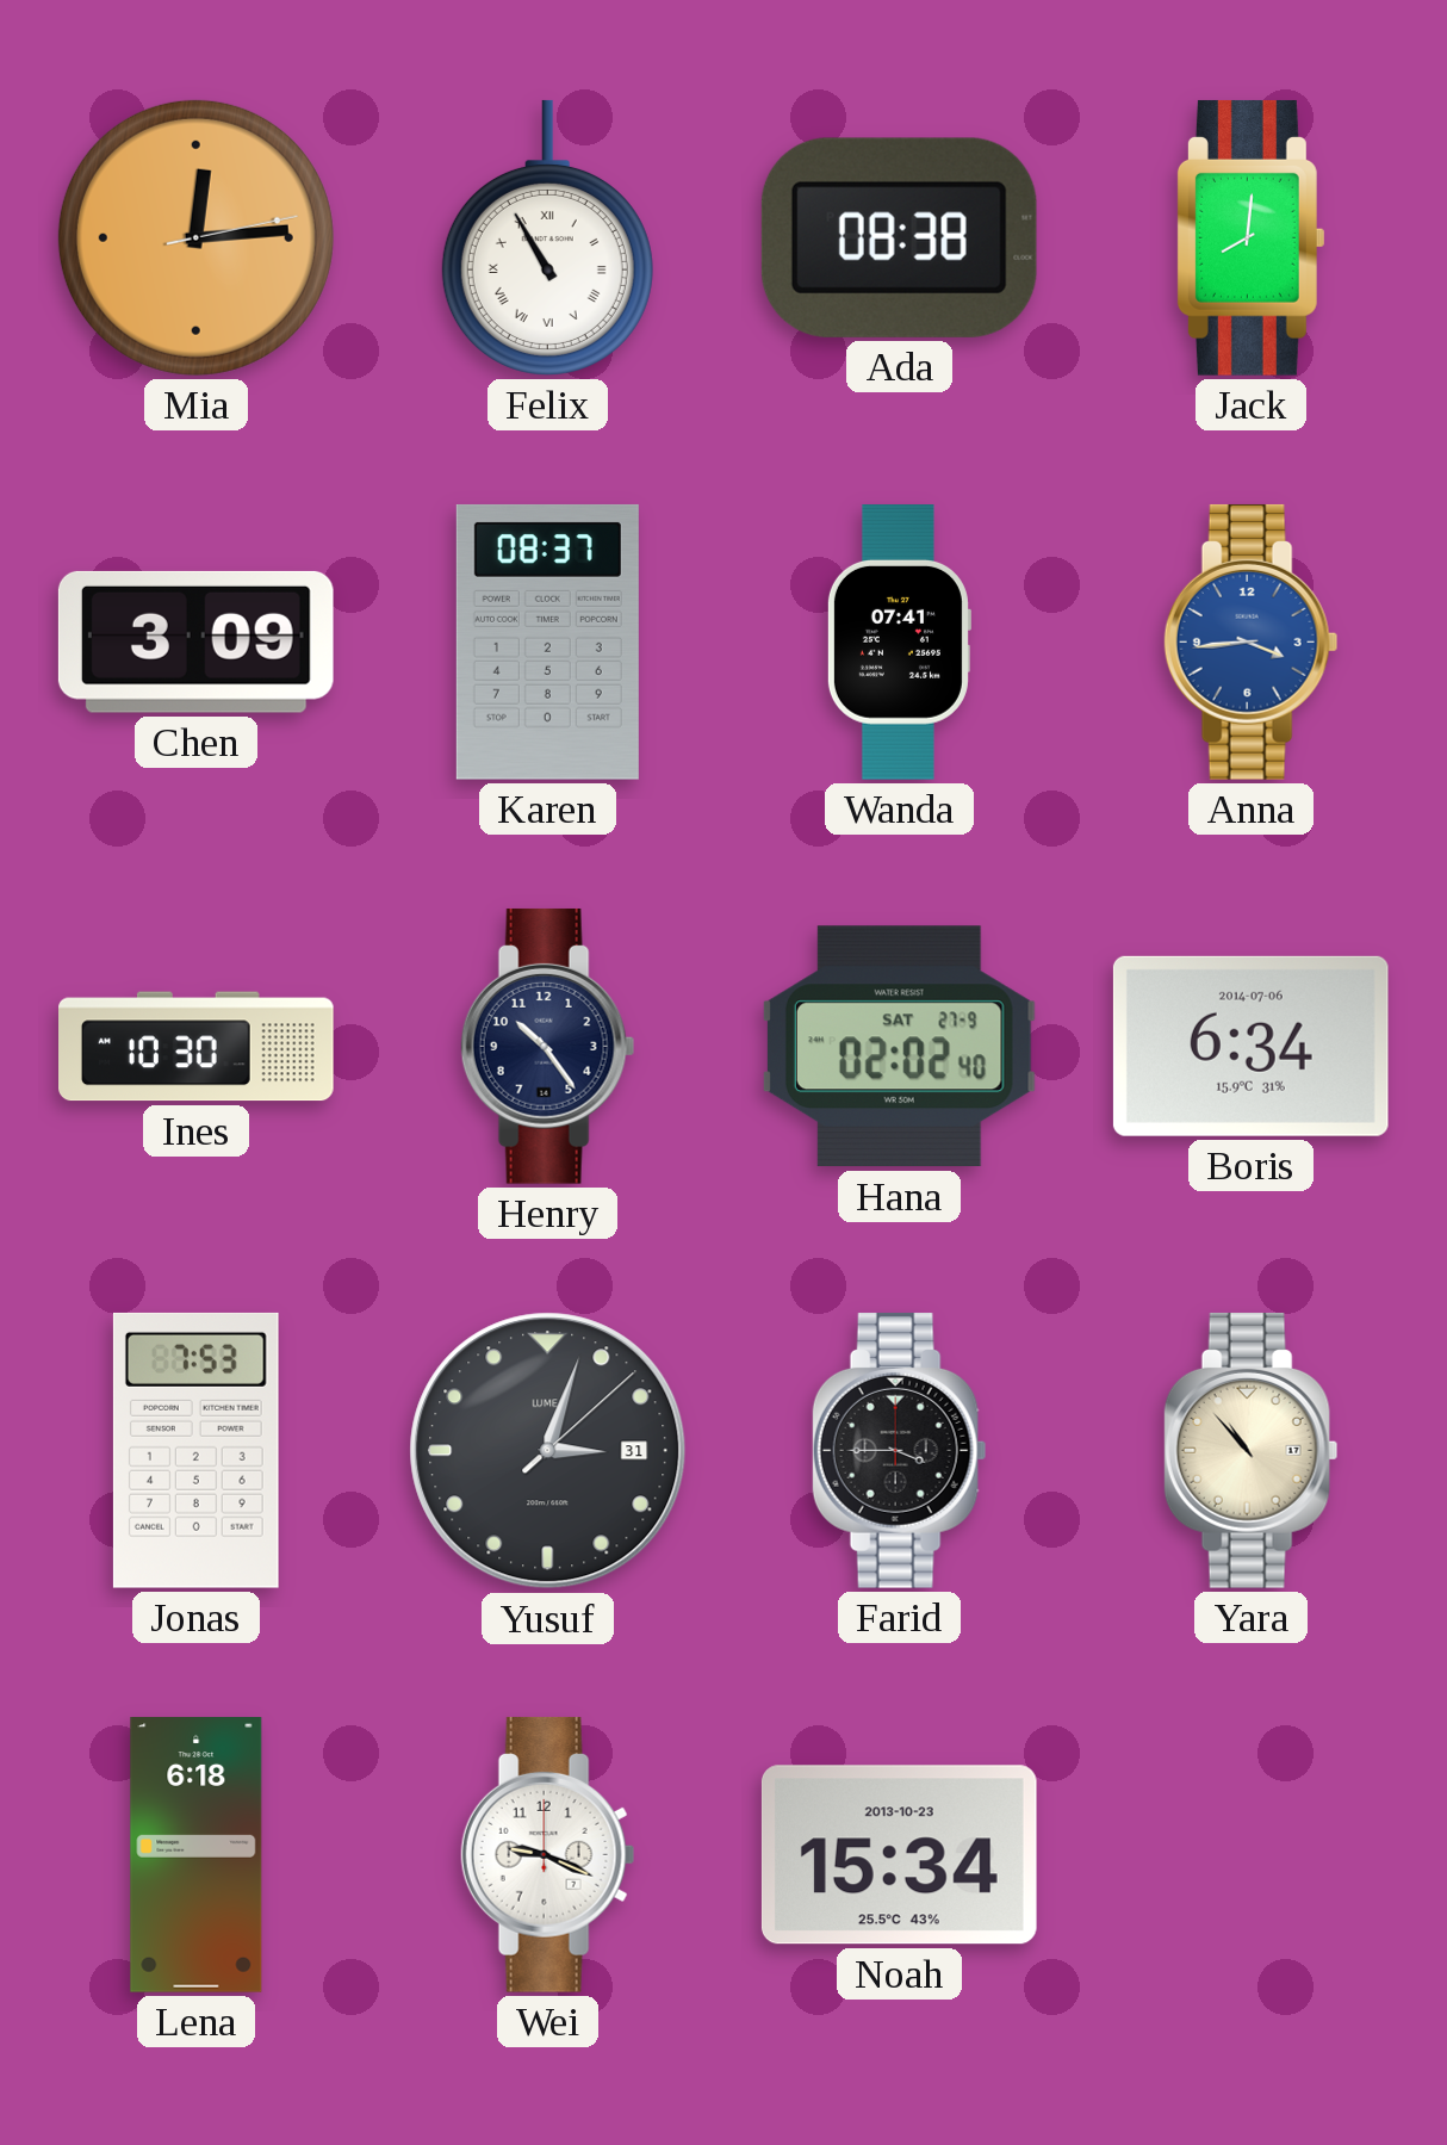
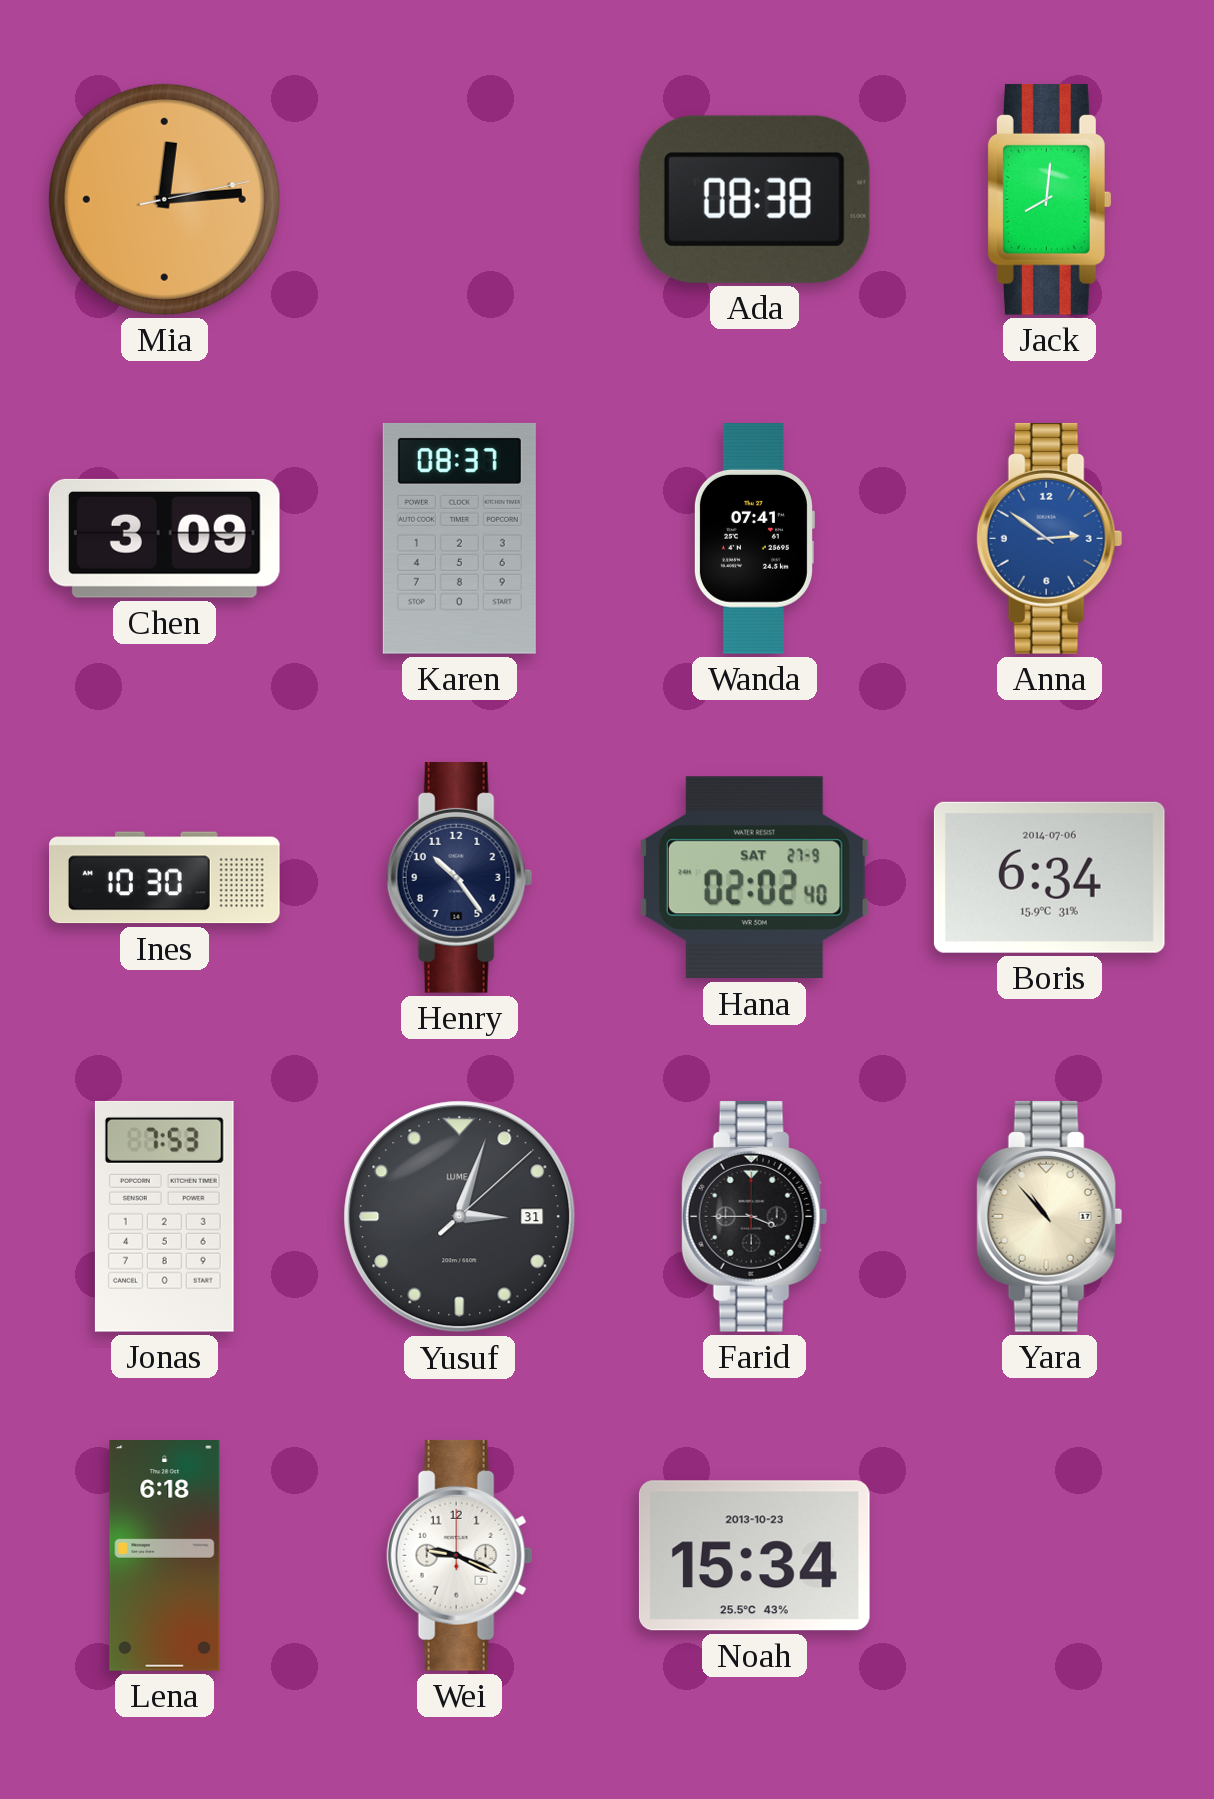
Felix: 10:55 -> none (547, 237)
Anna: 3:44 -> 2:51 (1050, 538)
